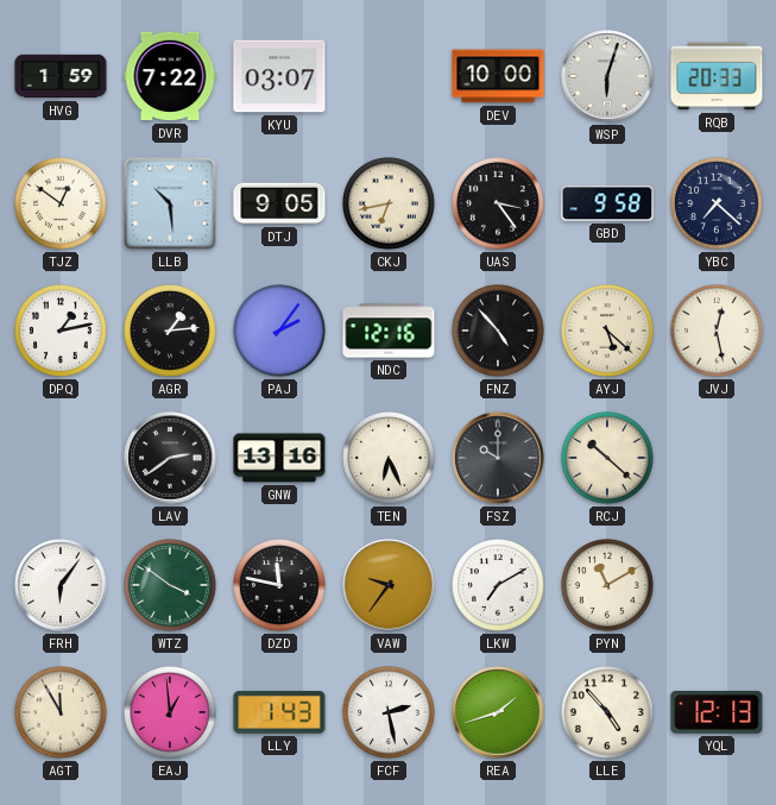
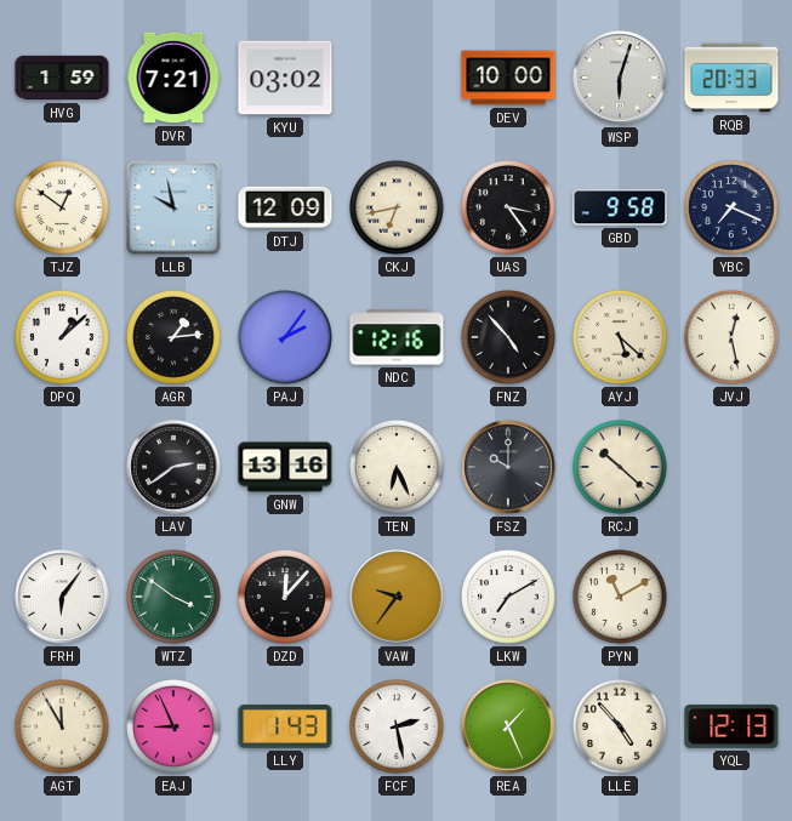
DVR: 7:22 -> 7:21 (173, 78)
KYU: 03:07 -> 03:02 (285, 78)
LLB: 10:29 -> 9:58 (173, 207)
DTJ: 9:05 -> 12:09 (285, 207)
YBC: 7:22 -> 7:19 (733, 209)
DPQ: 1:13 -> 1:08 (63, 338)
DZD: 11:47 -> 12:07 (286, 598)
EAJ: 12:59 -> 8:56 (175, 728)
REA: 1:42 -> 1:26 (508, 726)
